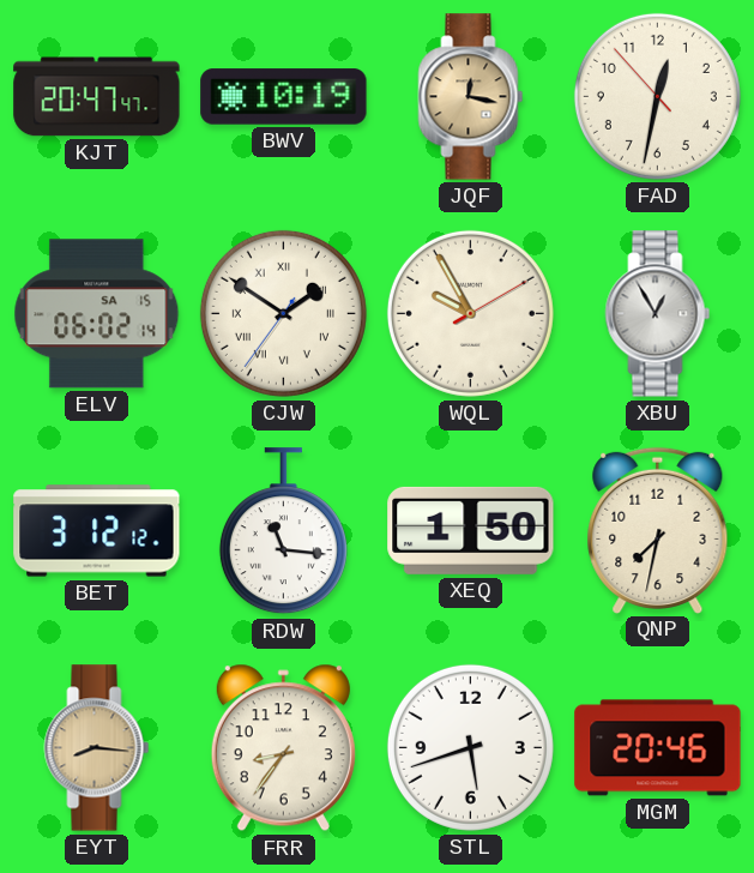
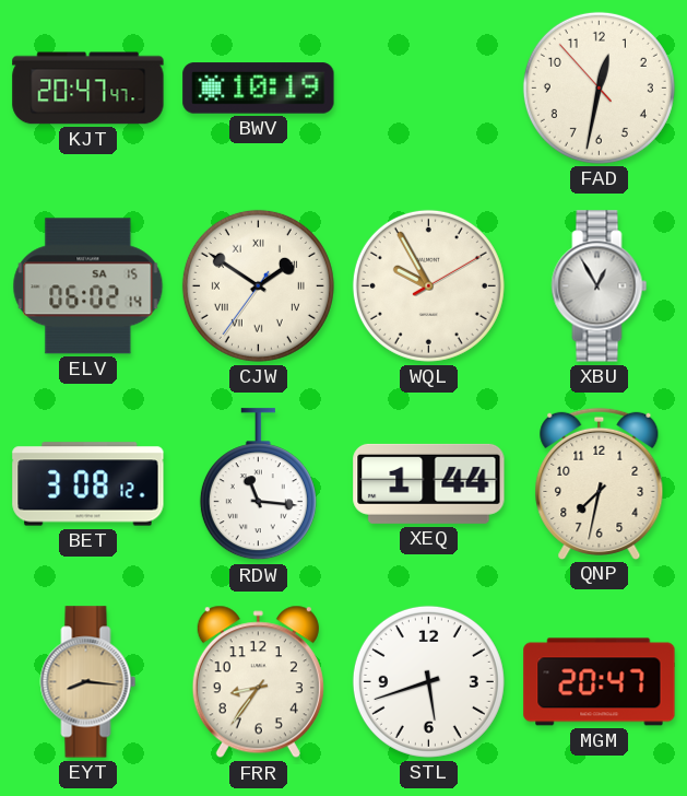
JQF: 12:17 -> none (471, 97)
BET: 3:12 -> 3:08 (88, 484)
XEQ: 1:50 -> 1:44 (429, 483)
MGM: 20:46 -> 20:47 (600, 682)
